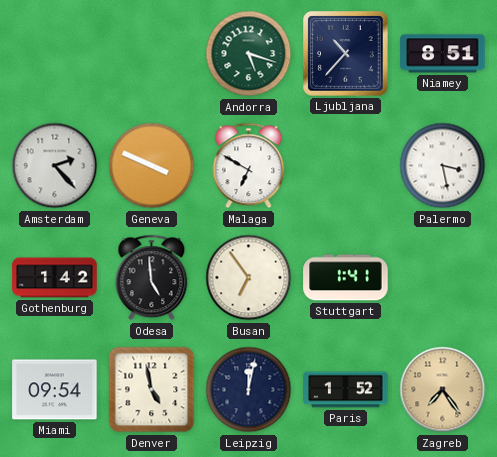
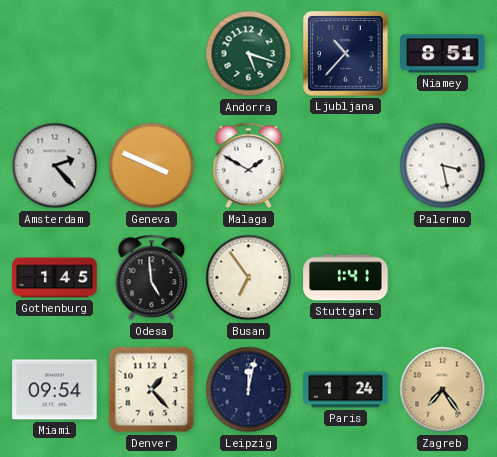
Malaga: 6:50 -> 1:50 (249, 166)
Gothenburg: 1:42 -> 1:45 (55, 278)
Denver: 4:58 -> 1:23 (152, 390)
Paris: 1:52 -> 1:24 (346, 390)
